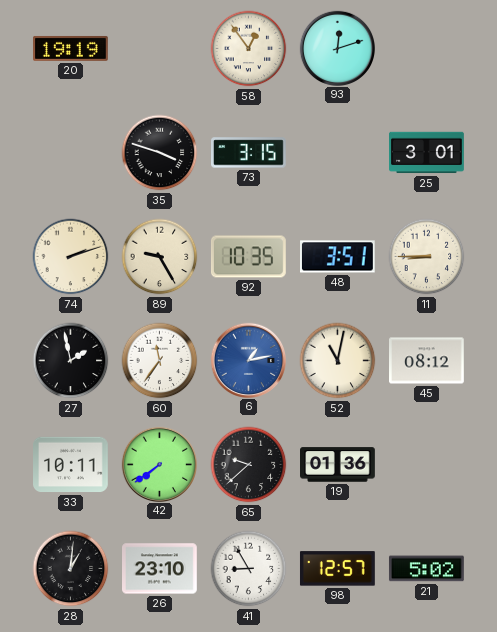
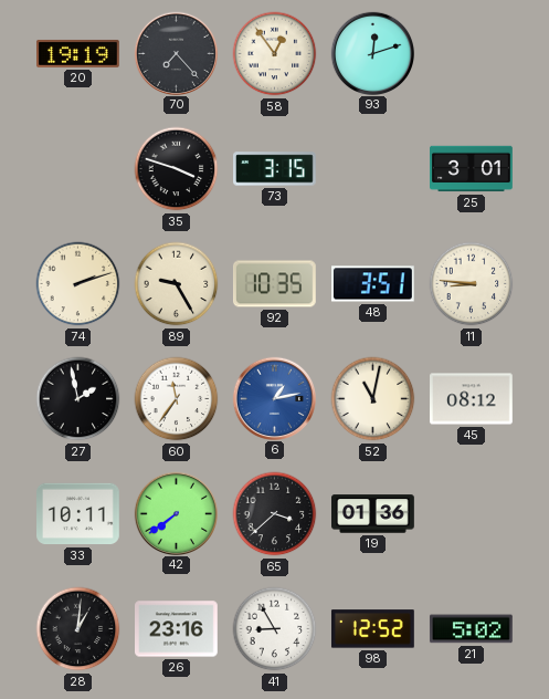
70: none -> 7:23 (176, 53)
11: 8:45 -> 8:46 (472, 284)
65: 9:38 -> 3:38 (275, 514)
26: 23:10 -> 23:16 (177, 629)
98: 12:57 -> 12:52 (372, 629)
